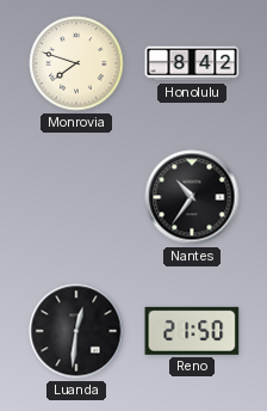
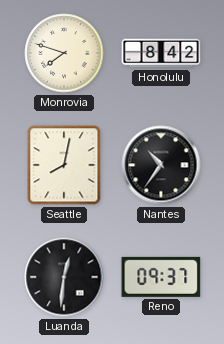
Seattle: none -> 8:02 (64, 165)
Reno: 21:50 -> 09:37 (161, 277)
